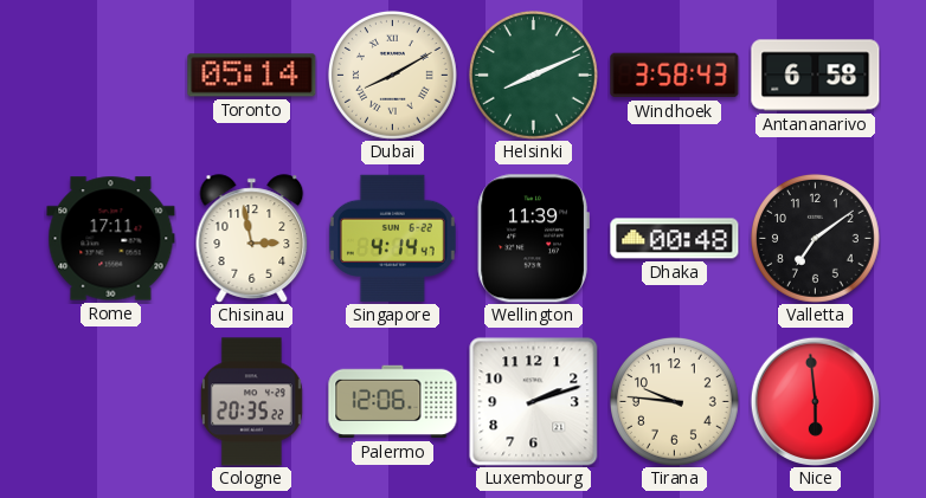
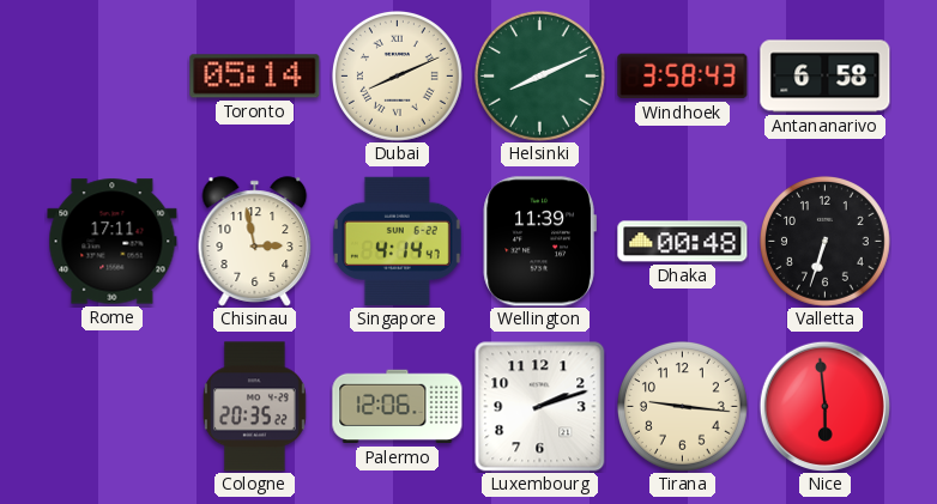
Dubai: 8:10 -> 8:11 (397, 75)
Valletta: 7:09 -> 6:33 (824, 241)
Tirana: 9:46 -> 9:16 (682, 406)
